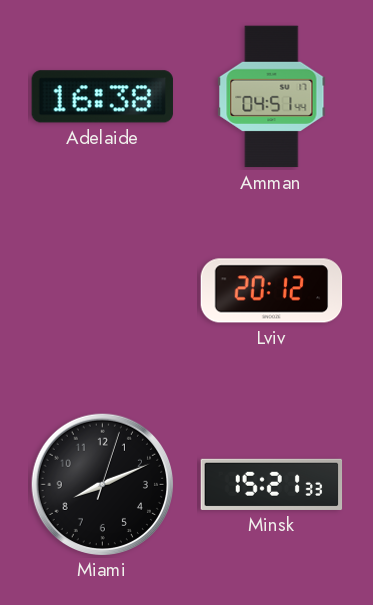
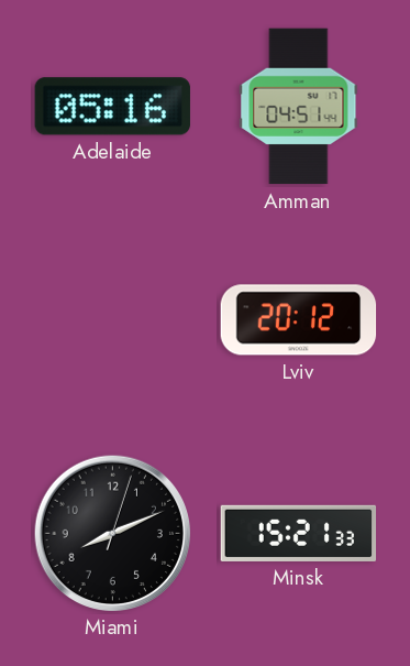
Adelaide: 16:38 -> 05:16 (112, 107)
